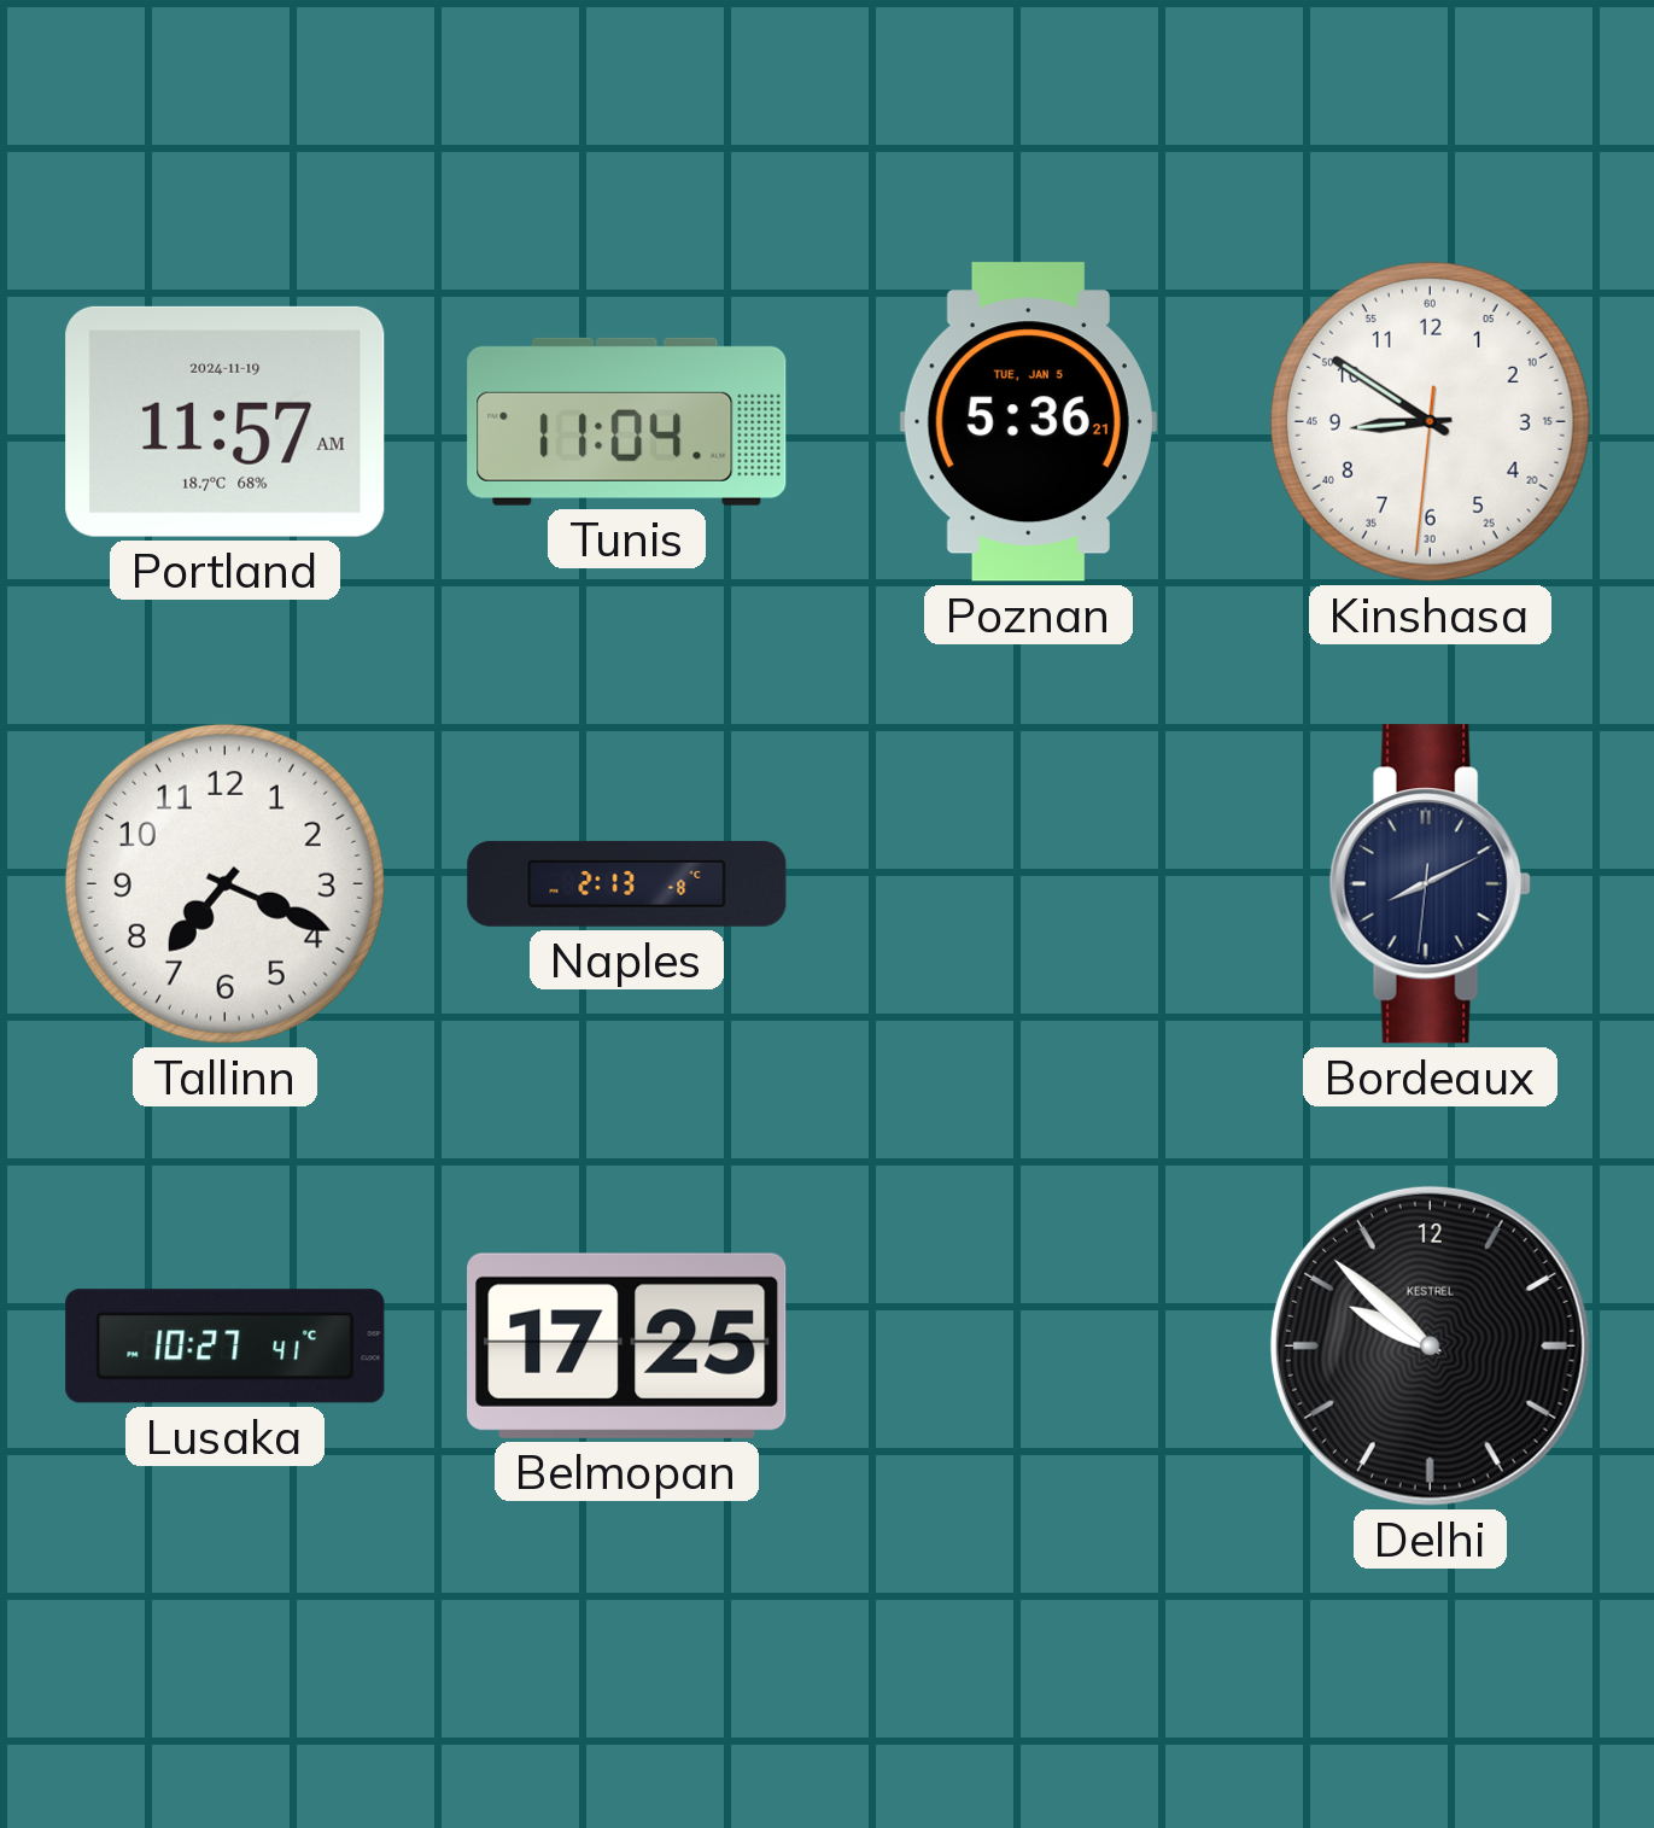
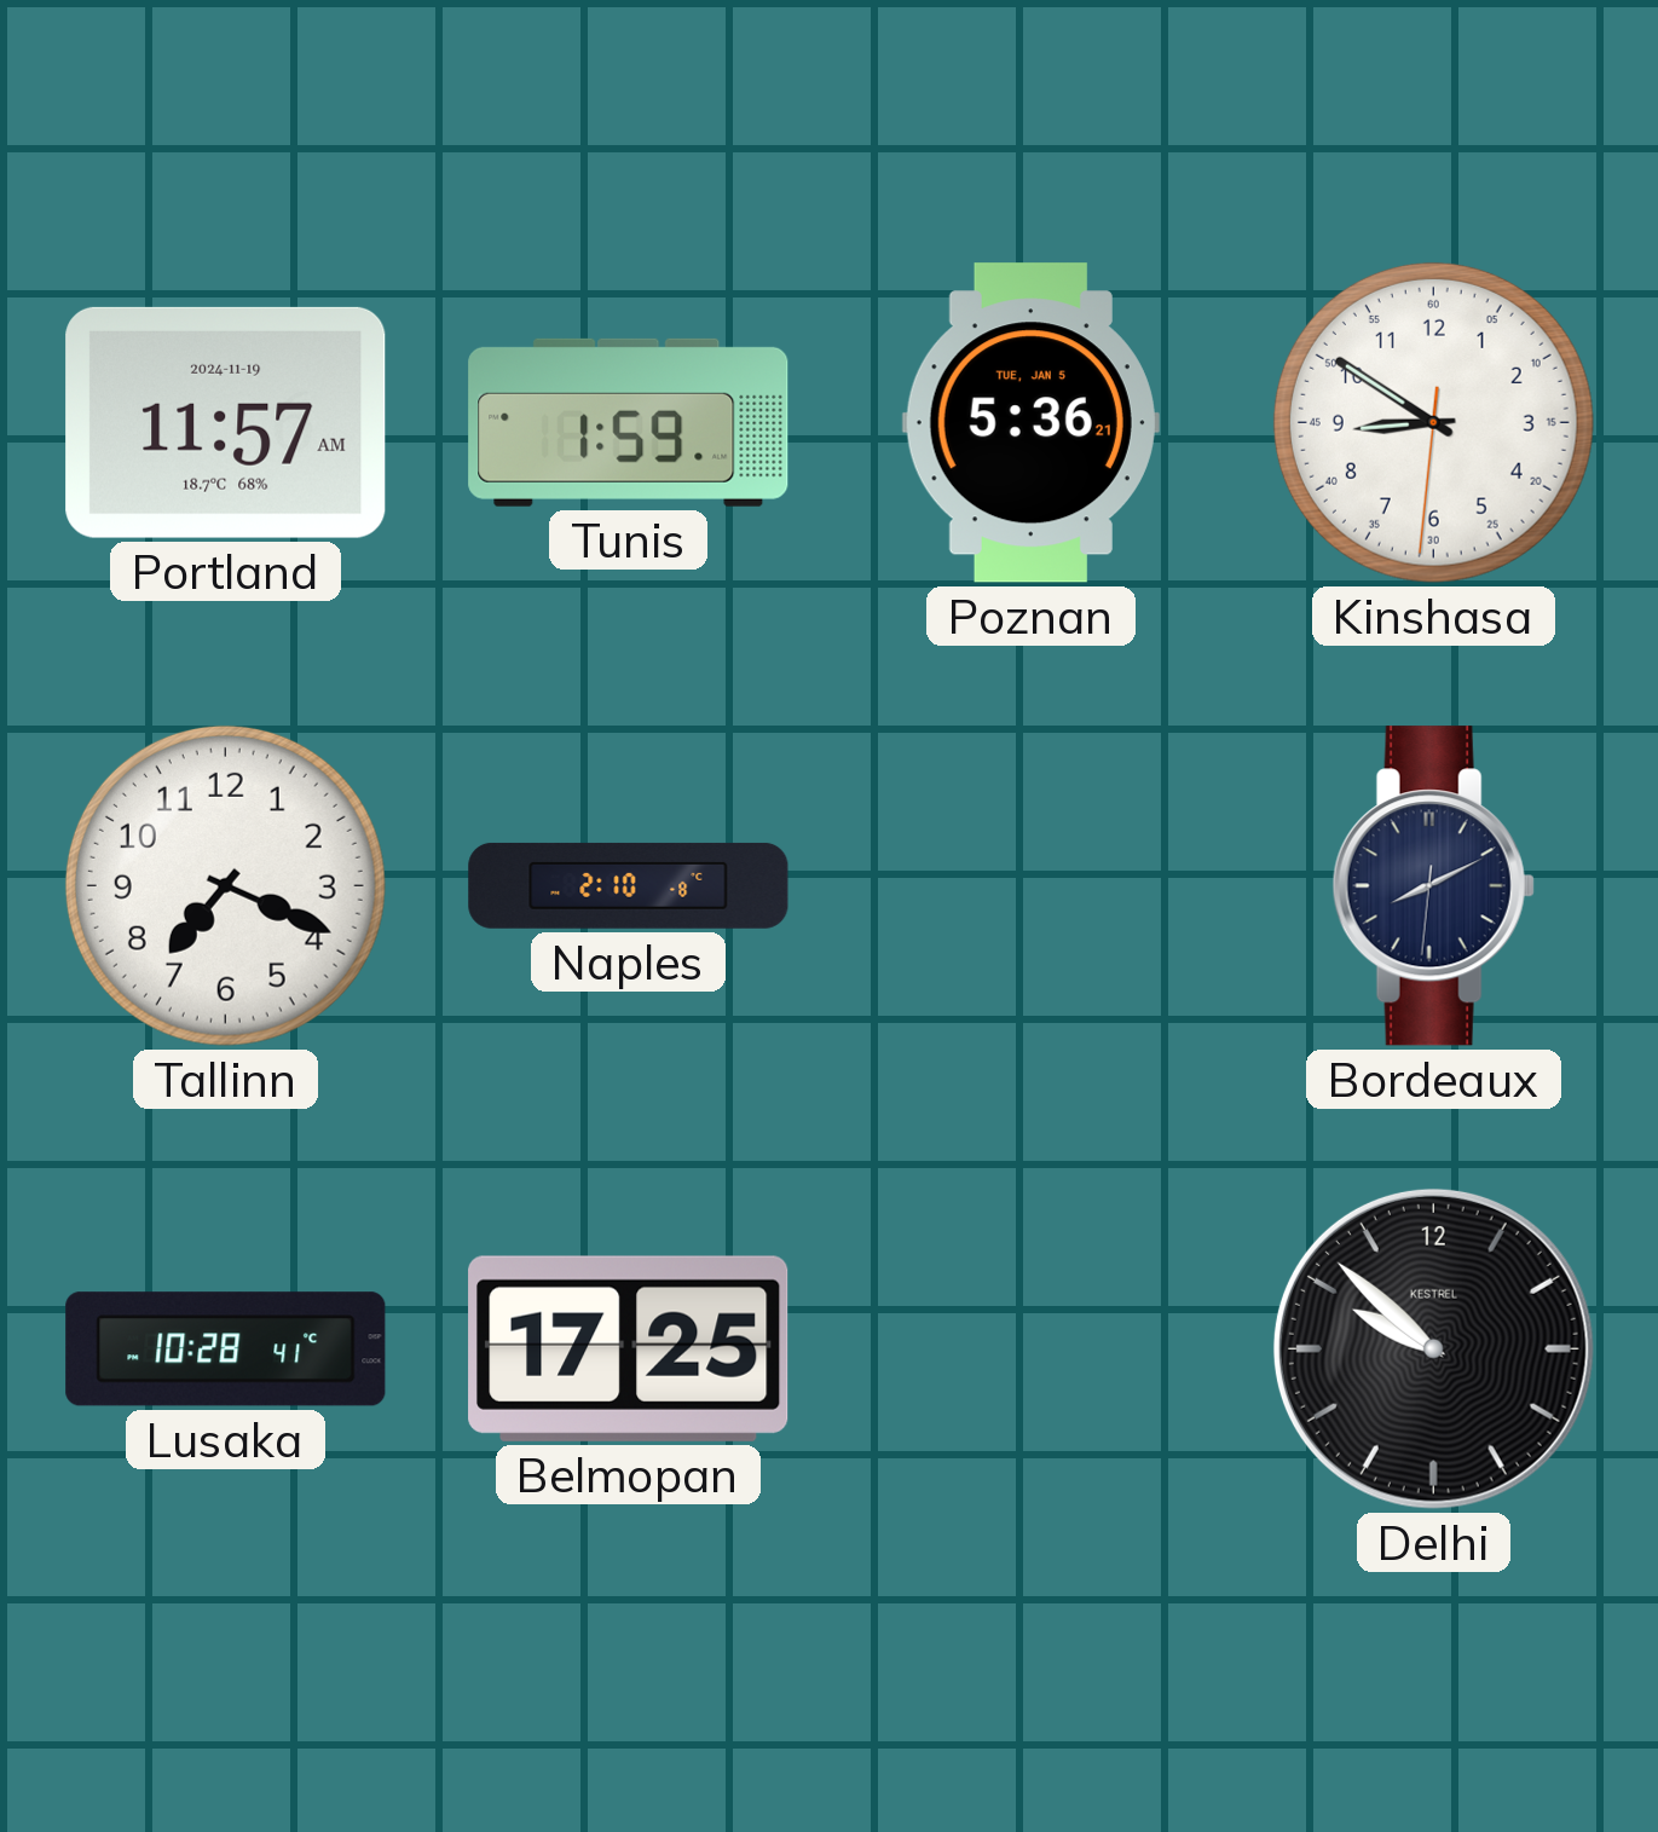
Tunis: 11:04 -> 1:59 (629, 422)
Naples: 2:13 -> 2:10 (629, 885)
Lusaka: 10:27 -> 10:28 (226, 1350)
